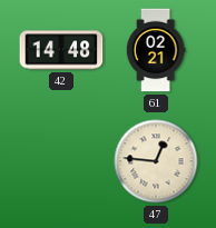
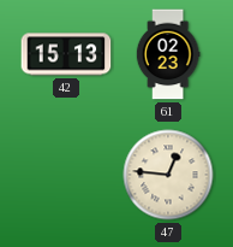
42: 14:48 -> 15:13 (66, 54)
61: 02:21 -> 02:23 (168, 54)
